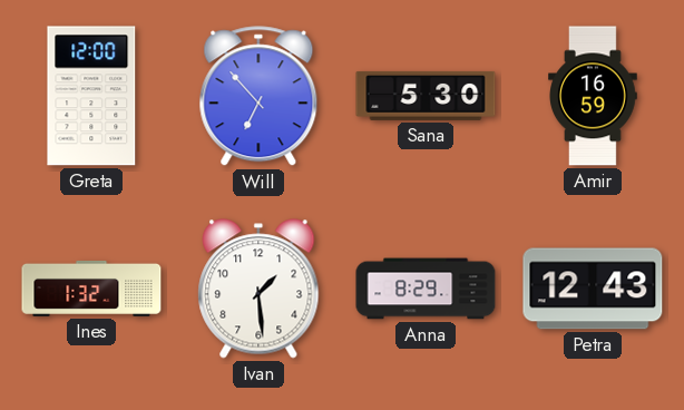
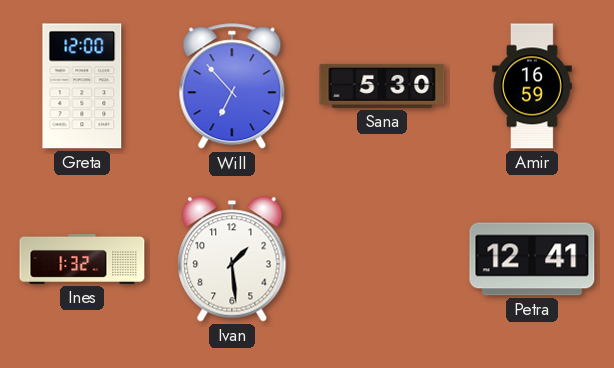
Anna: 8:29 -> none (426, 289)
Petra: 12:43 -> 12:41 (532, 259)
